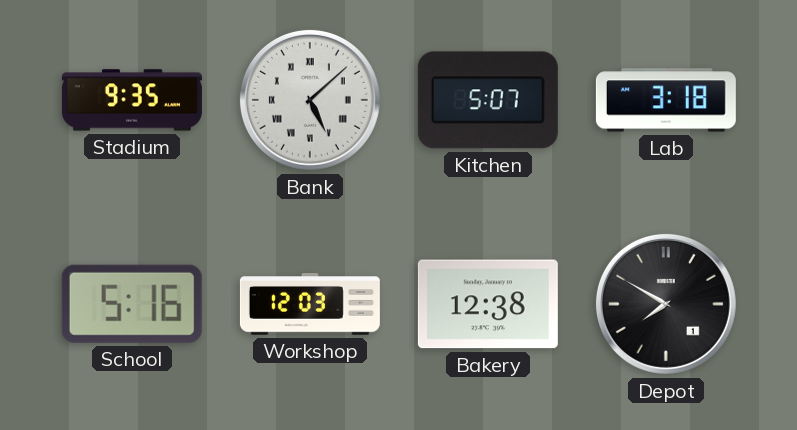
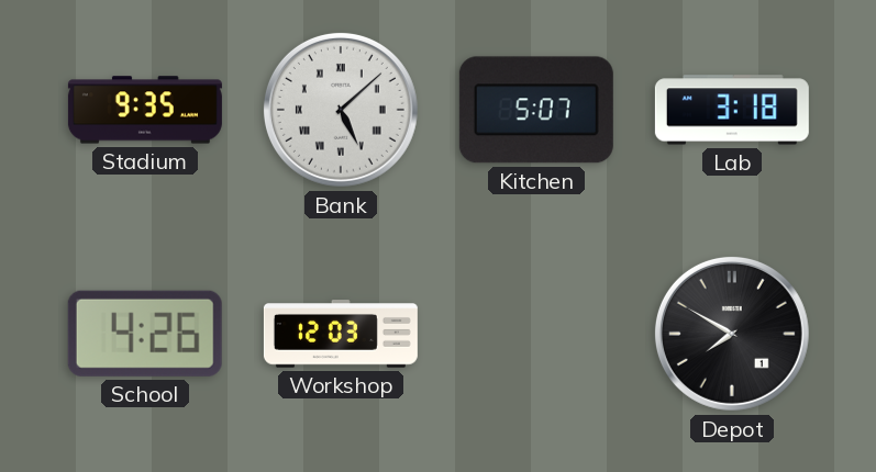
School: 5:16 -> 4:26 (145, 334)
Bakery: 12:38 -> none (488, 304)
